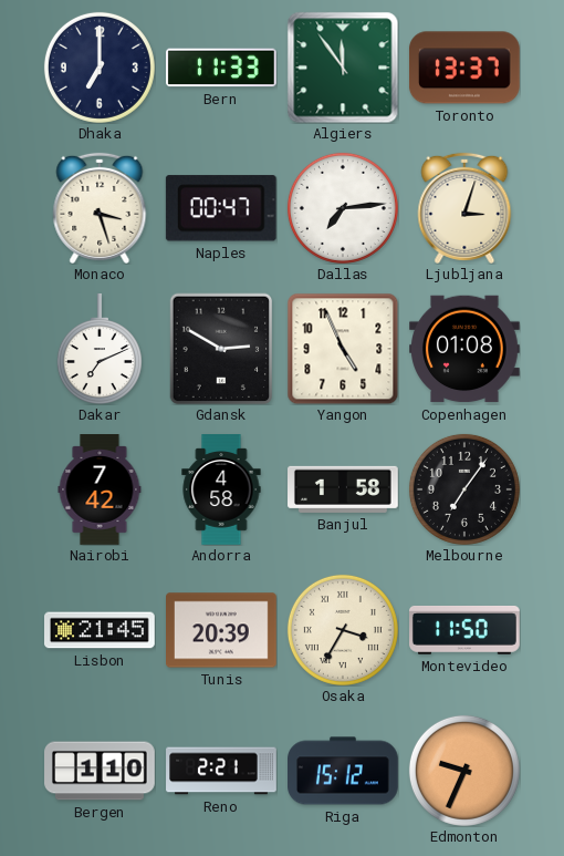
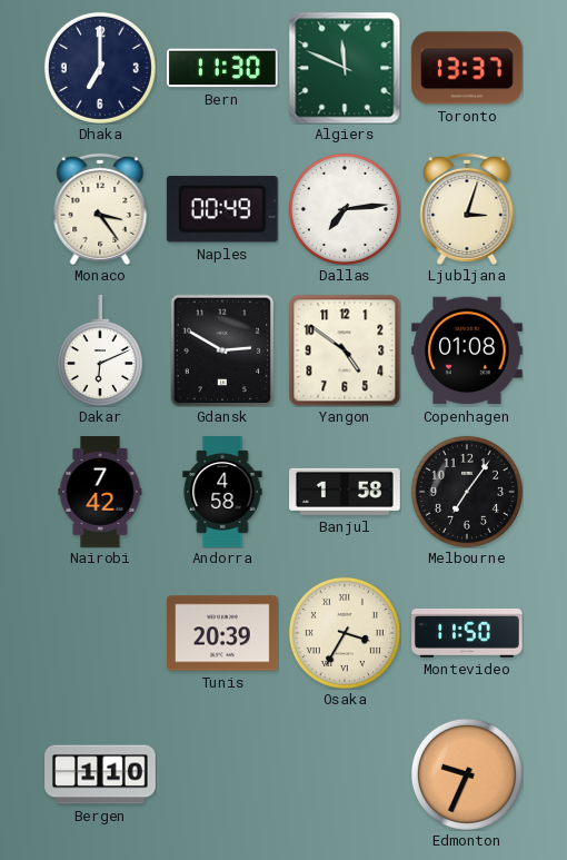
Bern: 11:33 -> 11:30 (223, 68)
Algiers: 11:54 -> 11:49 (345, 68)
Monaco: 3:27 -> 3:24 (100, 209)
Naples: 00:47 -> 00:49 (222, 209)
Dakar: 7:11 -> 6:11 (100, 350)
Yangon: 4:56 -> 4:51 (345, 350)
Lisbon: 21:45 -> none (101, 630)
Reno: 2:21 -> none (221, 771)
Riga: 15:12 -> none (344, 771)
